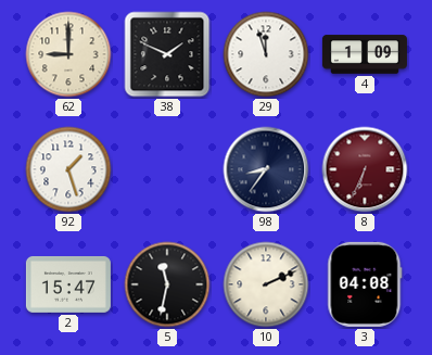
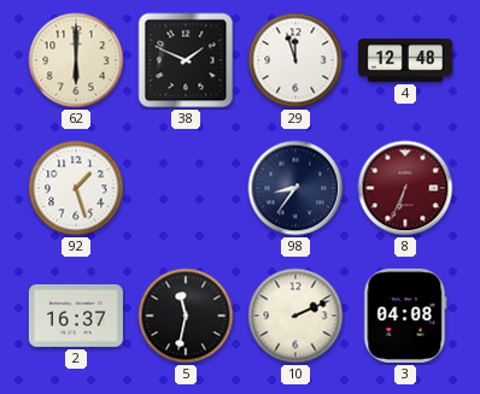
62: 9:00 -> 6:00 (76, 60)
4: 1:09 -> 12:48 (405, 60)
2: 15:47 -> 16:37 (76, 316)
